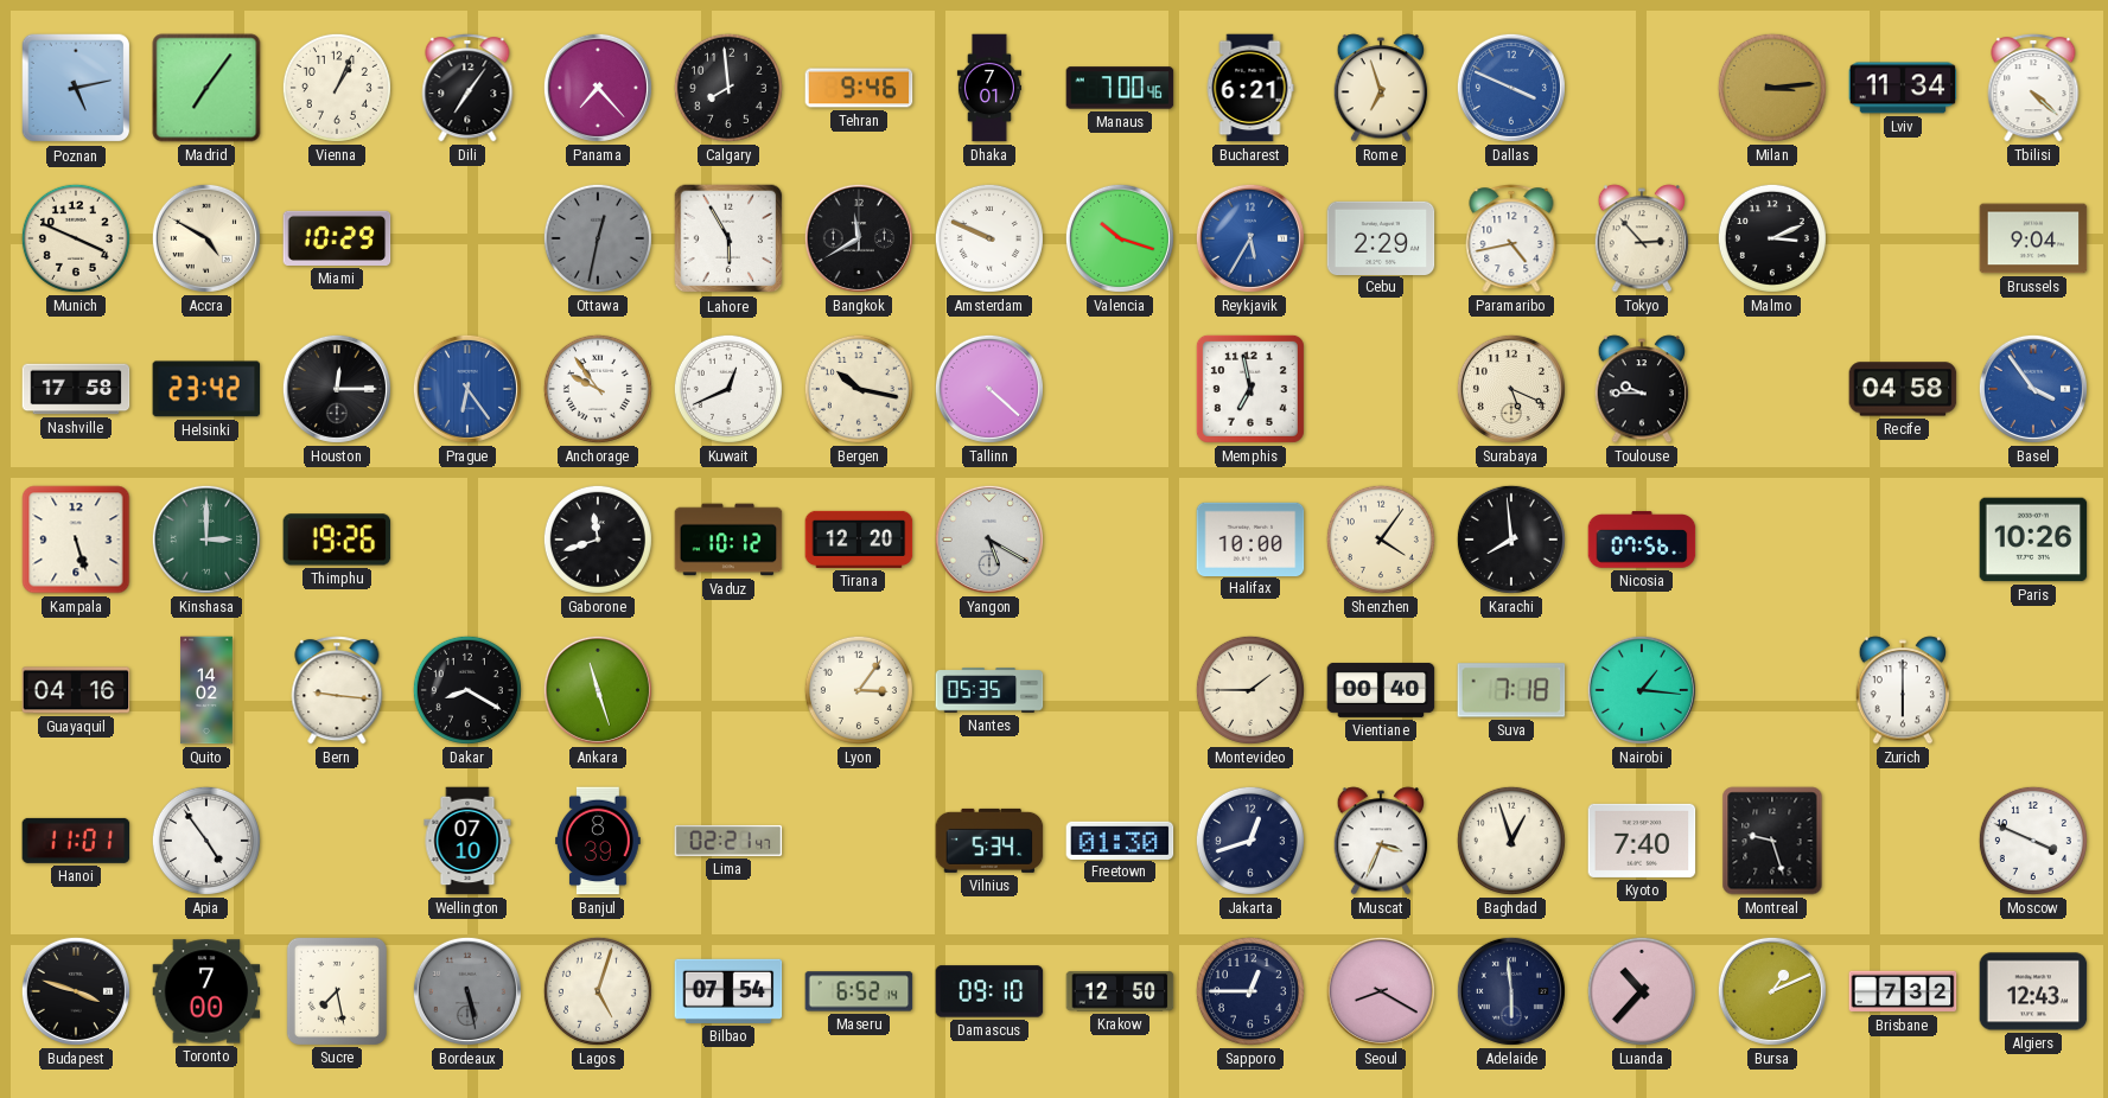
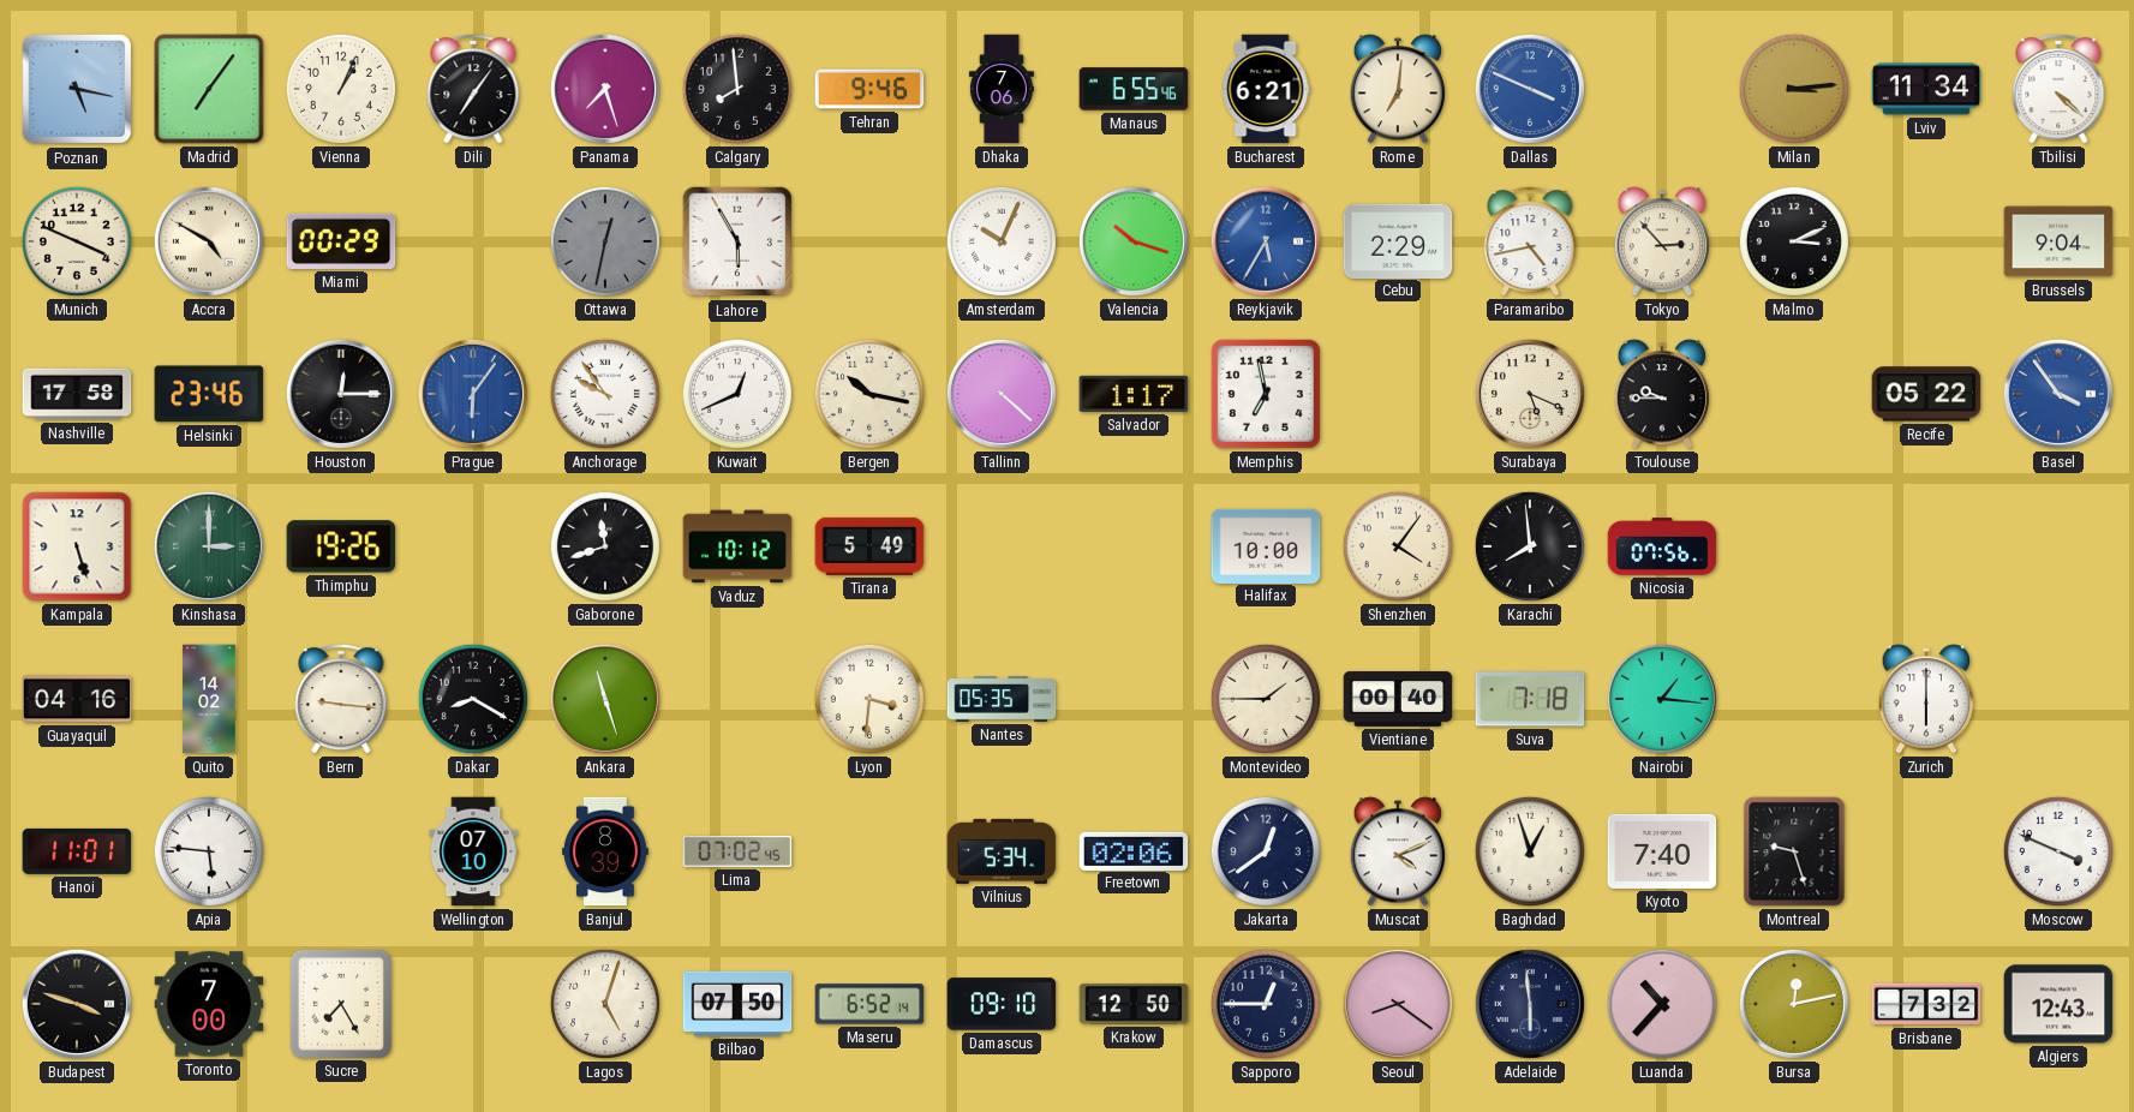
Poznan: 5:13 -> 5:17 (77, 89)
Panama: 7:23 -> 7:27 (605, 89)
Dhaka: 7:01 -> 7:06 (1002, 89)
Manaus: 7:00 -> 6:55 (1134, 89)
Rome: 6:57 -> 7:01 (1398, 89)
Miami: 10:29 -> 00:29 (341, 241)
Bangkok: 11:40 -> none (859, 238)
Amsterdam: 9:49 -> 10:04 (1002, 241)
Helsinki: 23:42 -> 23:46 (209, 394)
Prague: 6:24 -> 6:06 (473, 394)
Salvador: none -> 1:17 (1134, 394)
Recife: 04:58 -> 05:22 (1926, 394)
Tirana: 12:20 -> 5:49 (869, 546)
Yangon: 5:20 -> none (989, 540)
Paris: 10:26 -> none (2033, 540)
Lyon: 3:06 -> 3:31 (869, 699)
Apia: 4:54 -> 5:46 (209, 851)
Lima: 02:21 -> 07:02 (737, 851)
Freetown: 01:30 -> 02:06 (1134, 850)
Jakarta: 12:42 -> 12:39 (1266, 851)
Muscat: 3:34 -> 4:11 (1398, 851)
Sucre: 7:28 -> 7:25 (341, 1003)
Bordeaux: 5:28 -> none (467, 991)
Bilbao: 07:54 -> 07:50 (737, 1004)
Seoul: 8:20 -> 8:21 (1398, 1004)
Bursa: 1:11 -> 12:13 (1794, 1004)
